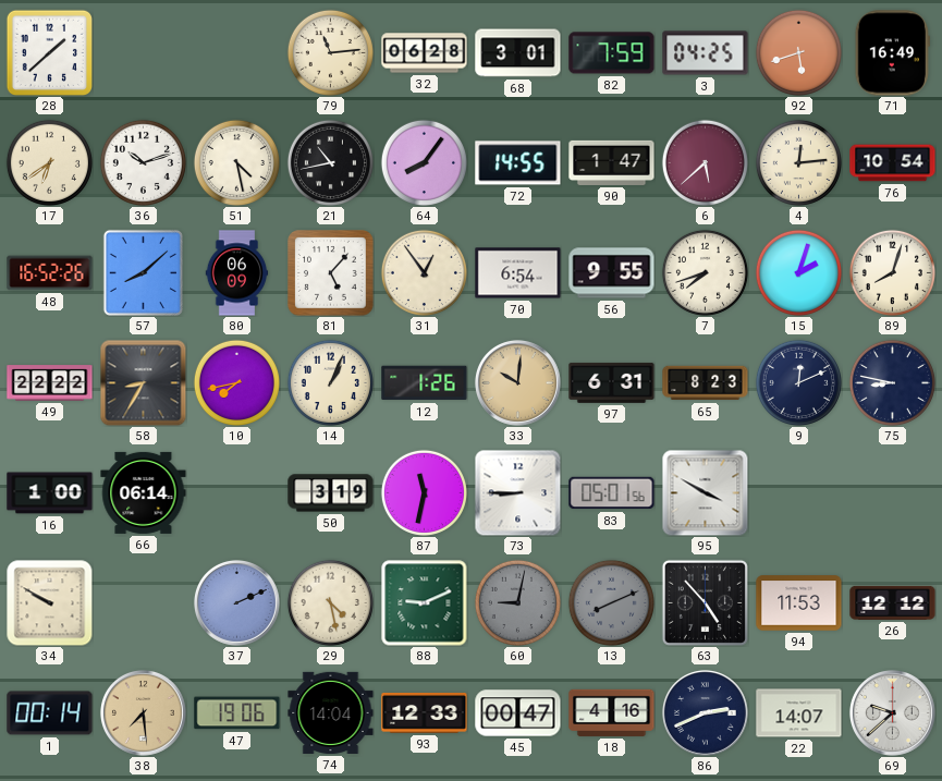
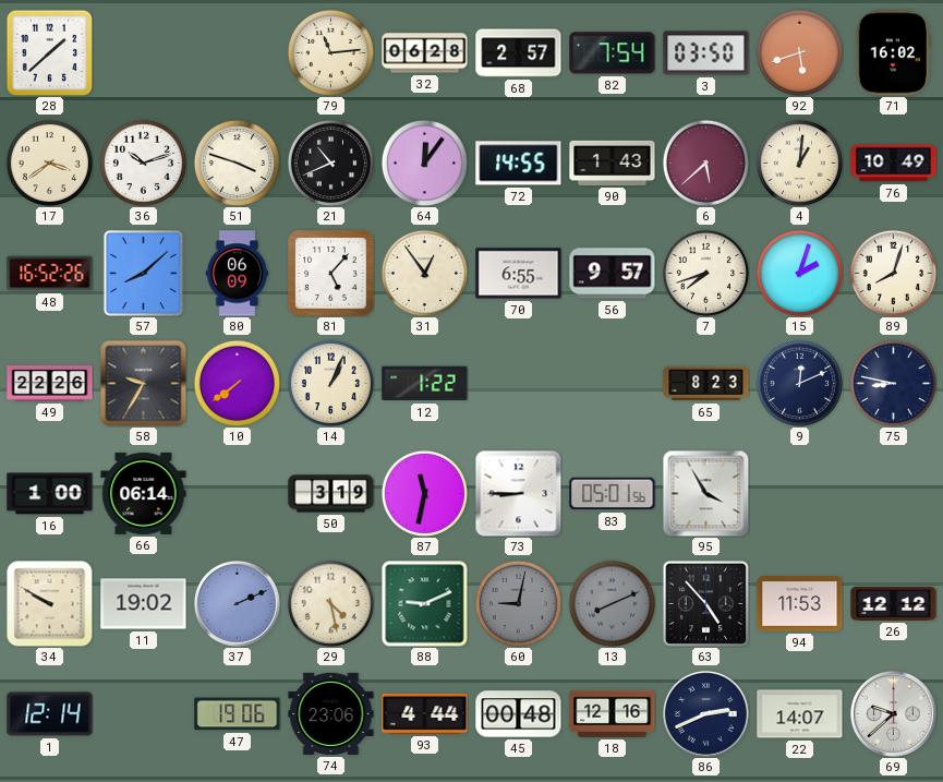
68: 3:01 -> 2:57 (519, 53)
82: 7:59 -> 7:54 (613, 53)
3: 04:25 -> 03:50 (706, 53)
71: 16:49 -> 16:02 (893, 53)
17: 6:39 -> 3:39 (49, 163)
51: 4:28 -> 3:48 (237, 163)
21: 10:43 -> 10:41 (330, 163)
64: 8:06 -> 12:06 (424, 163)
90: 1:47 -> 1:43 (613, 163)
4: 12:14 -> 1:01 (799, 163)
76: 10:54 -> 10:49 (894, 164)
70: 6:54 -> 6:55 (519, 274)
56: 9:55 -> 9:57 (613, 274)
49: 22:22 -> 22:26 (50, 384)
58: 8:35 -> 9:35 (143, 383)
10: 7:43 -> 7:39 (237, 383)
12: 1:26 -> 1:22 (425, 384)
33: 10:01 -> none (517, 382)
97: 6:31 -> none (612, 382)
95: 3:50 -> 3:55 (705, 493)
11: none -> 19:02 (144, 604)
1: 00:14 -> 12:14 (50, 714)
38: 7:29 -> none (143, 712)
74: 14:04 -> 23:06 (331, 713)
93: 12:33 -> 4:44 (425, 713)
45: 00:47 -> 00:48 (519, 714)
18: 4:16 -> 12:16 (613, 713)
